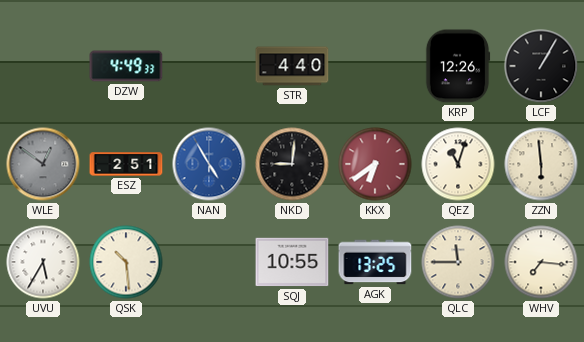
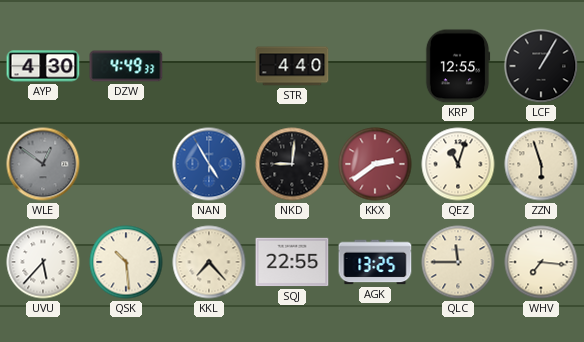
AYP: none -> 4:30 (43, 66)
KRP: 12:26 -> 12:55 (458, 66)
ESZ: 2:51 -> none (126, 164)
KKX: 6:39 -> 2:39 (375, 164)
ZZN: 5:59 -> 5:57 (541, 164)
UVU: 5:35 -> 5:37 (43, 262)
KKL: none -> 7:23 (209, 262)
SQJ: 10:55 -> 22:55 (292, 262)
